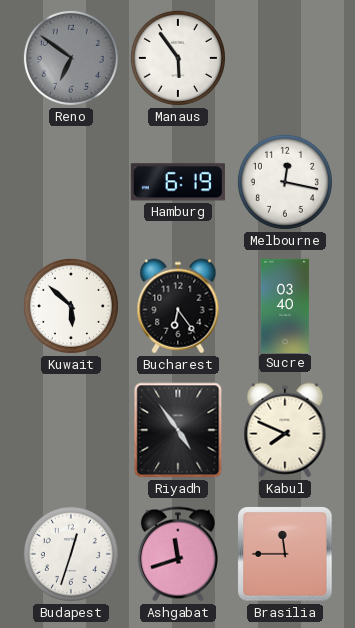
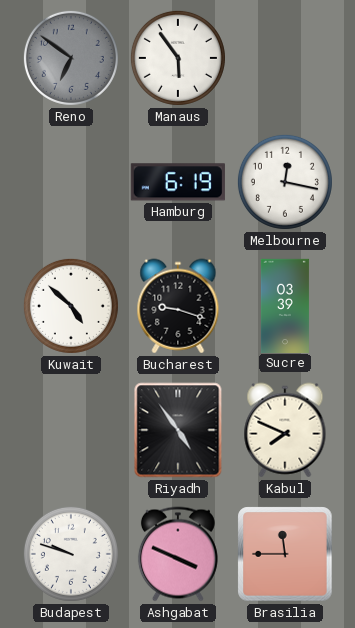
Kuwait: 5:52 -> 4:52 (71, 306)
Bucharest: 6:24 -> 9:18 (178, 306)
Sucre: 03:40 -> 03:39 (285, 305)
Budapest: 12:33 -> 9:48 (71, 554)
Ashgabat: 11:42 -> 3:49 (178, 554)
